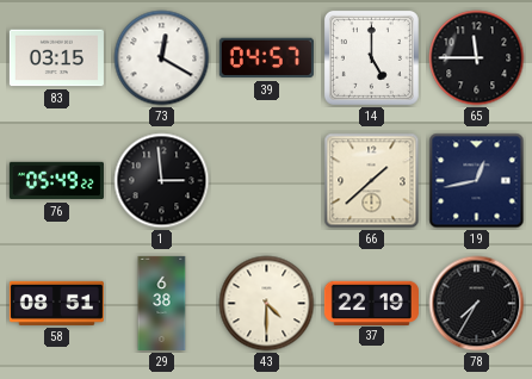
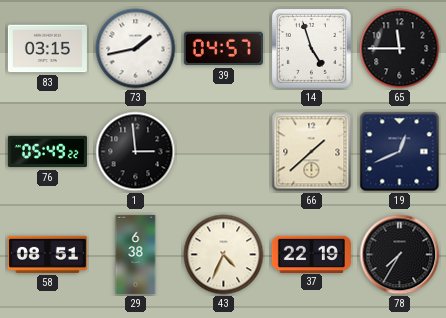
73: 12:20 -> 1:43 (136, 49)
14: 5:00 -> 4:57 (311, 48)
19: 12:43 -> 12:41 (400, 152)
43: 4:30 -> 4:34 (224, 255)
